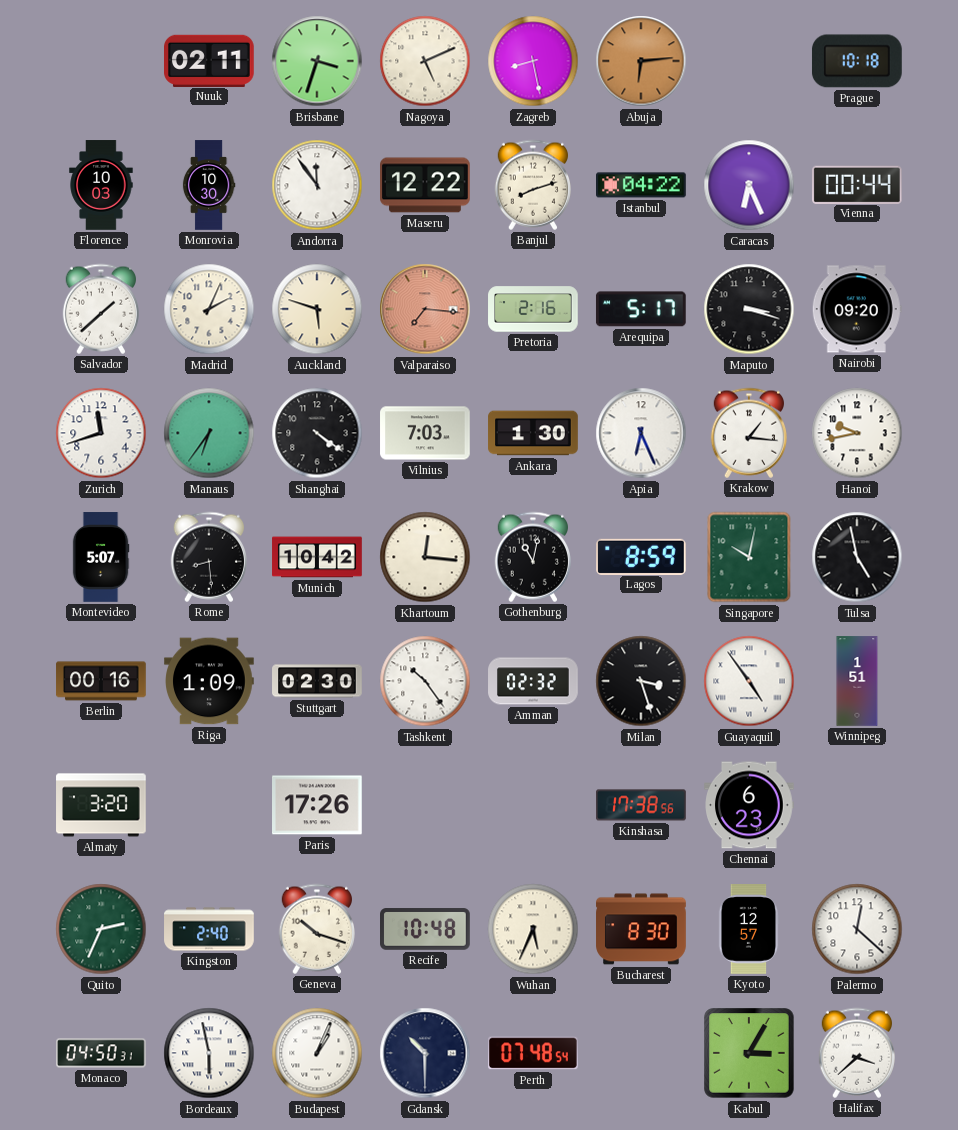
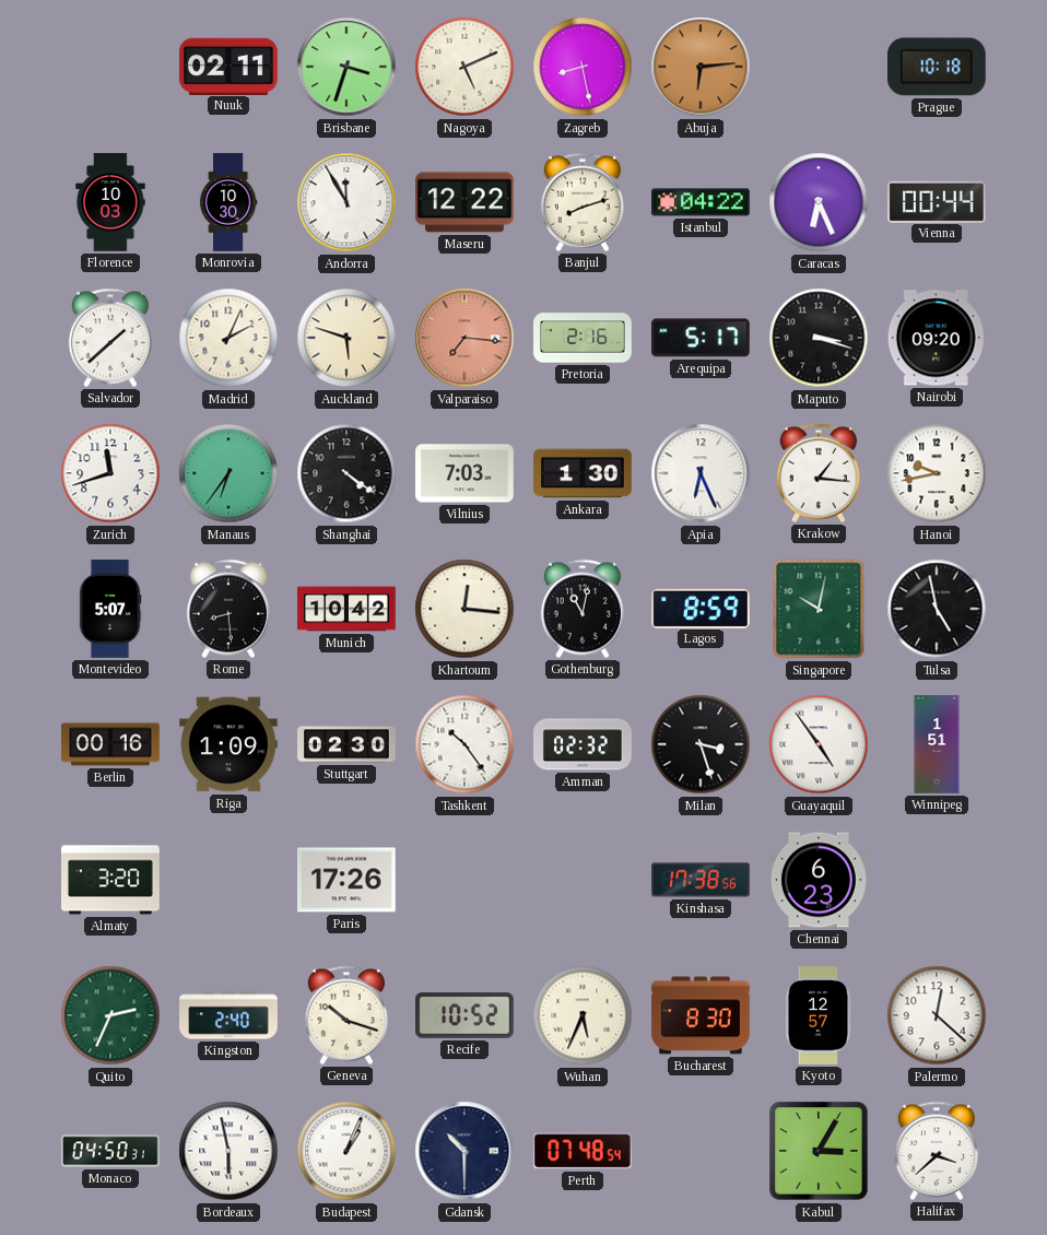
Andorra: 11:54 -> 11:55 (346, 202)
Recife: 10:48 -> 10:52 (466, 1015)
